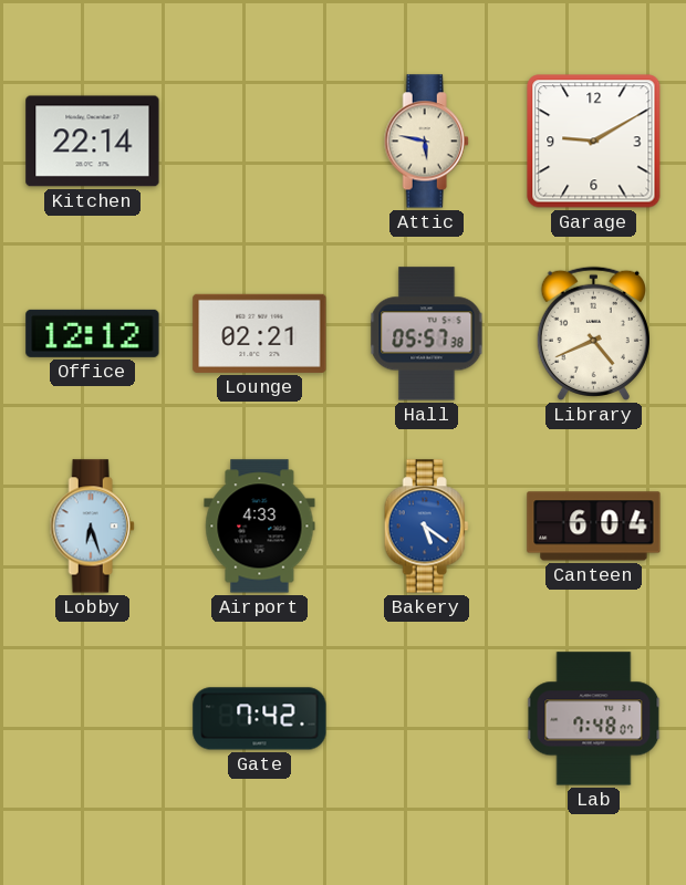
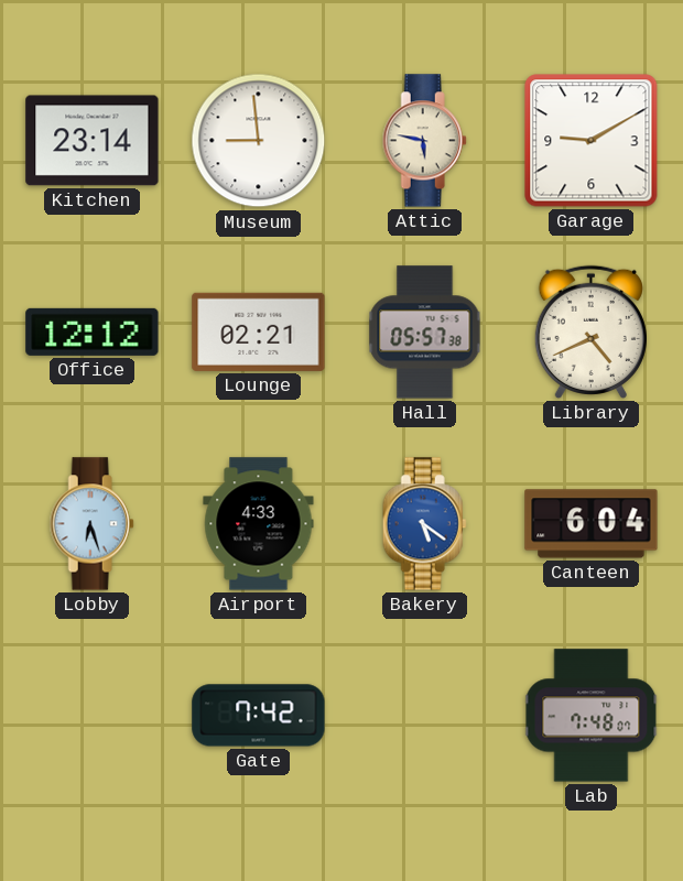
Kitchen: 22:14 -> 23:14 (93, 141)
Museum: none -> 8:59 (259, 141)
